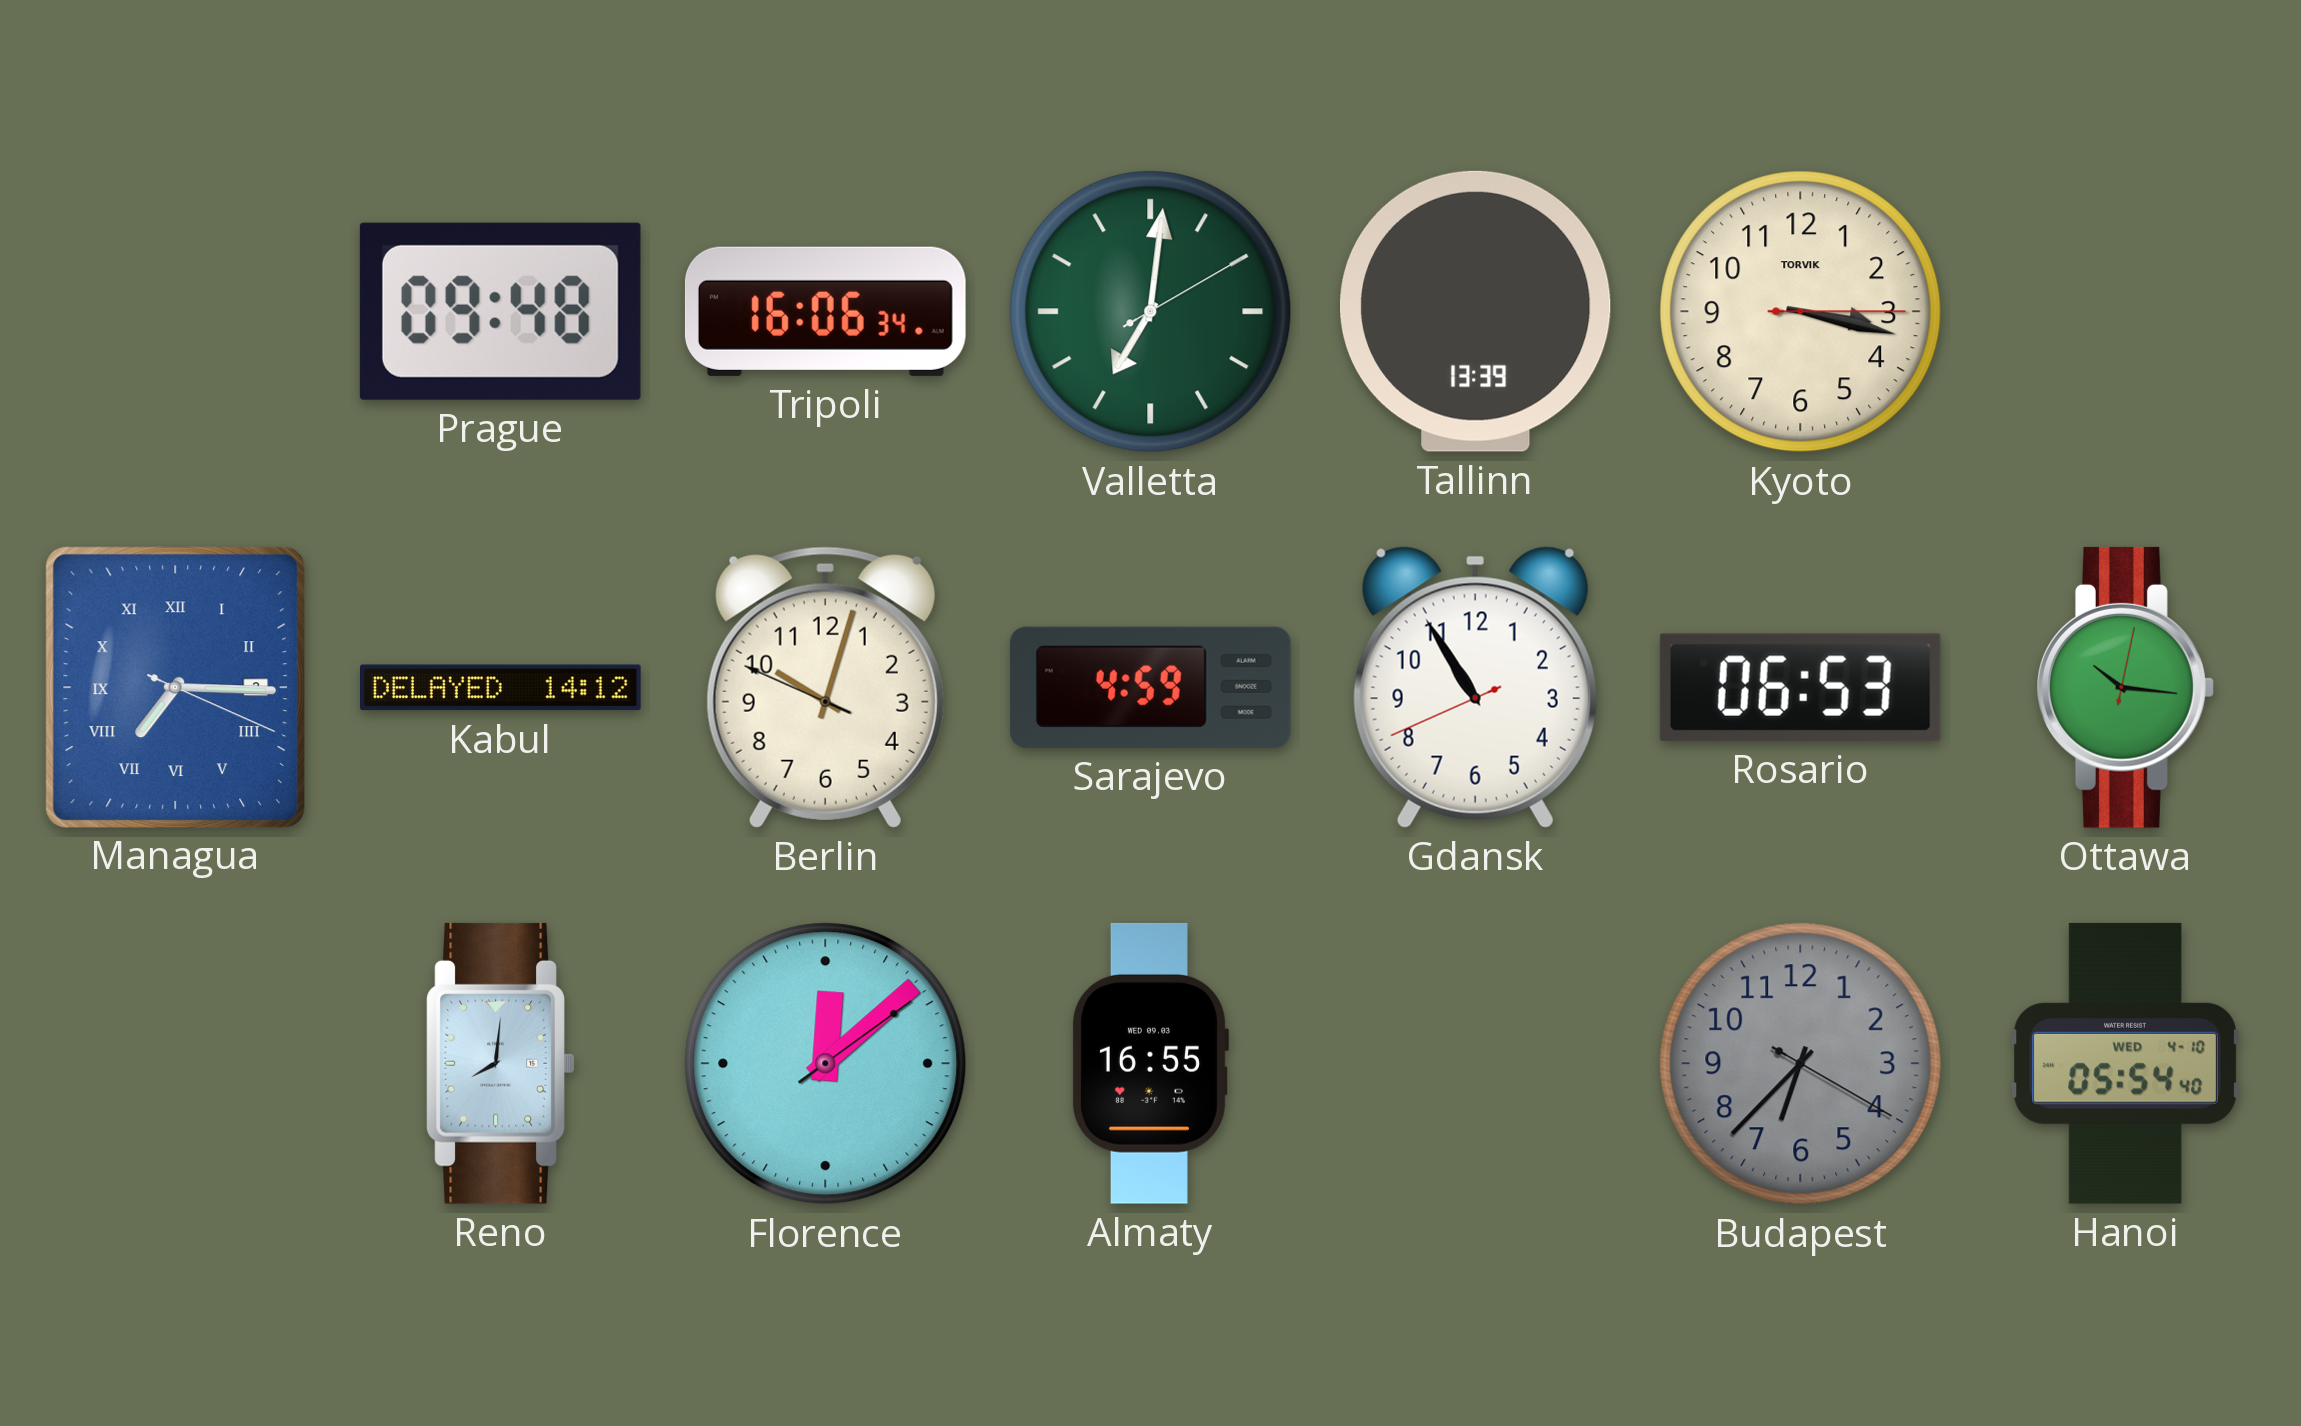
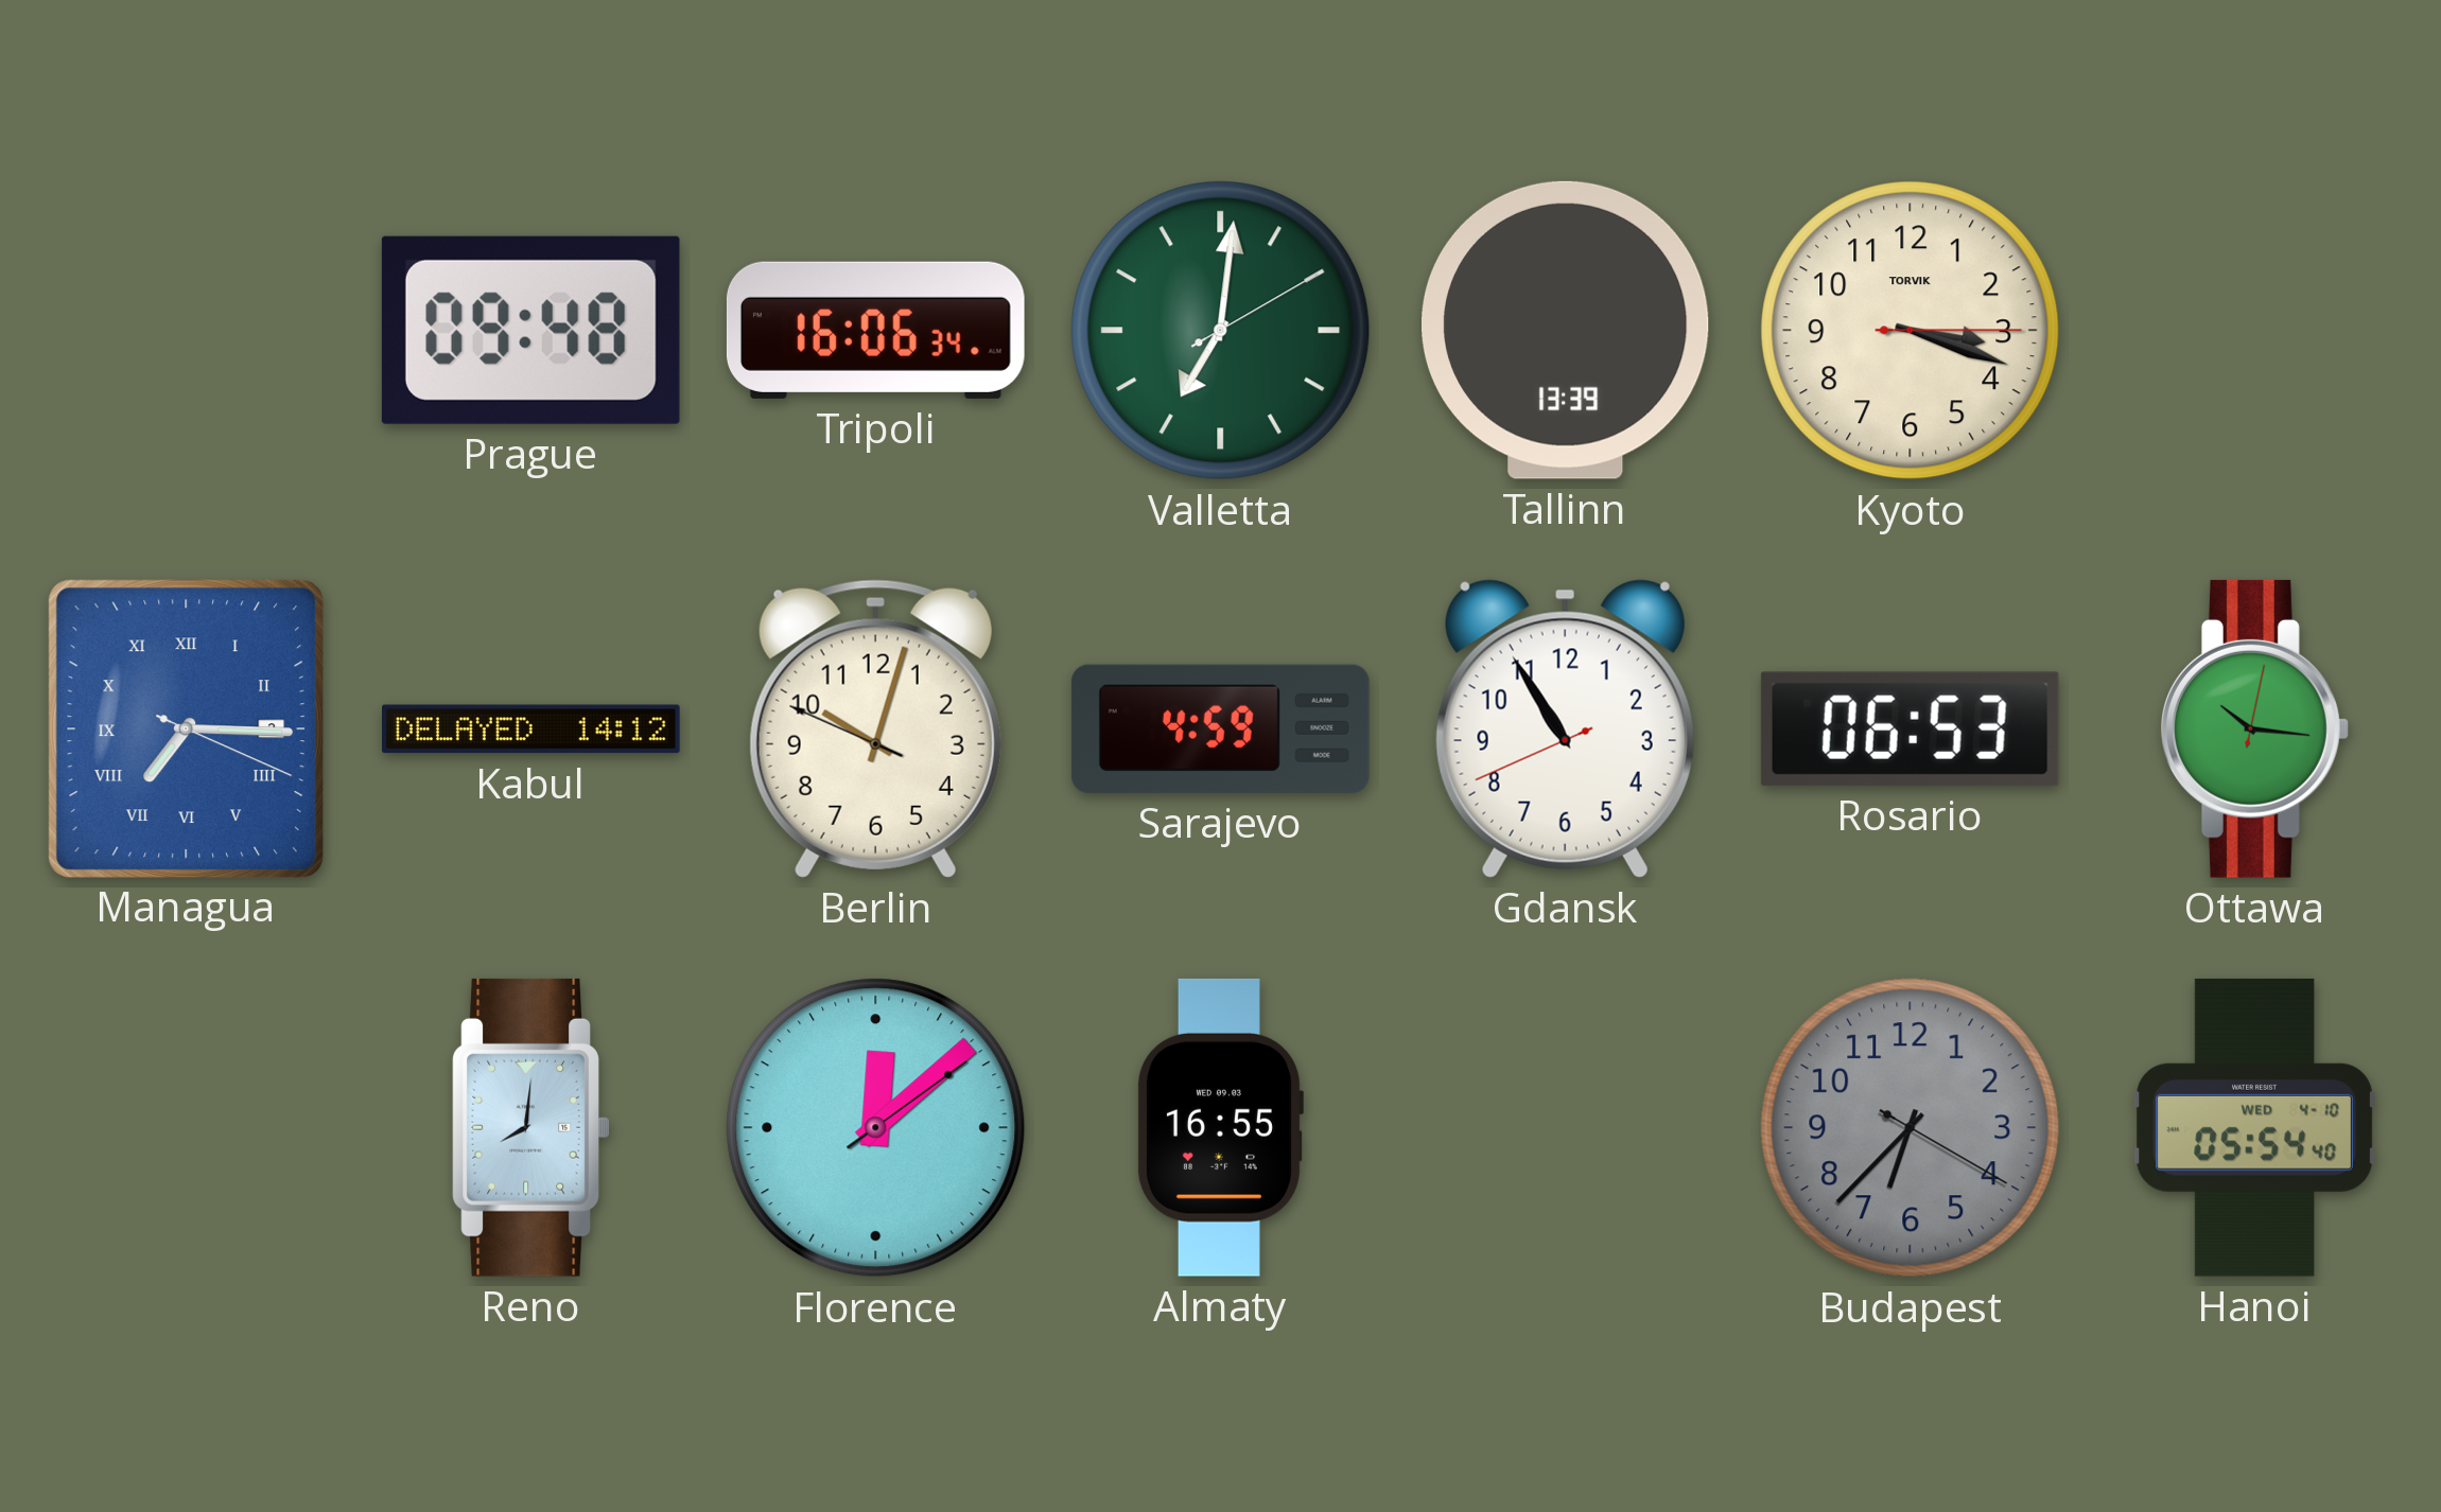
Kyoto: 3:17 -> 3:18 (1911, 331)
